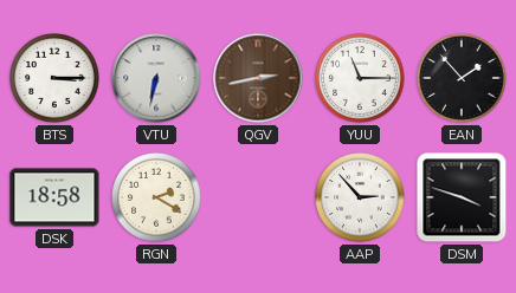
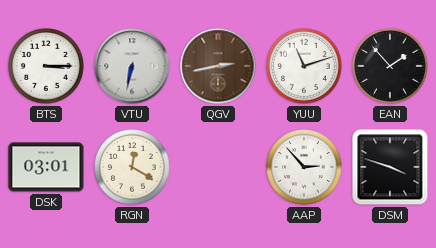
YUU: 11:15 -> 11:12 (304, 66)
DSK: 18:58 -> 03:01 (46, 167)
RGN: 2:20 -> 12:20 (132, 167)
